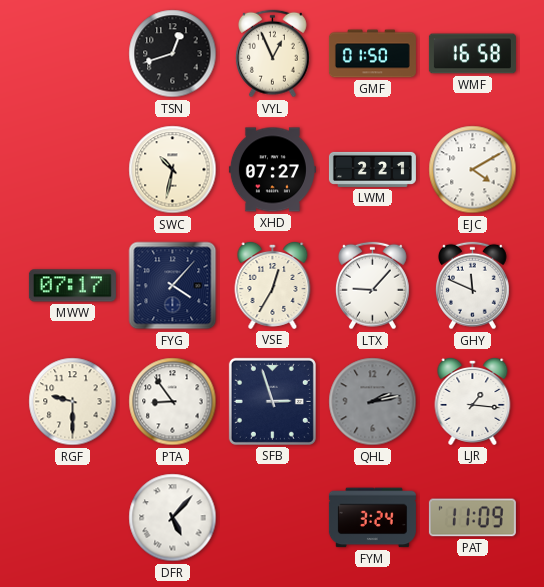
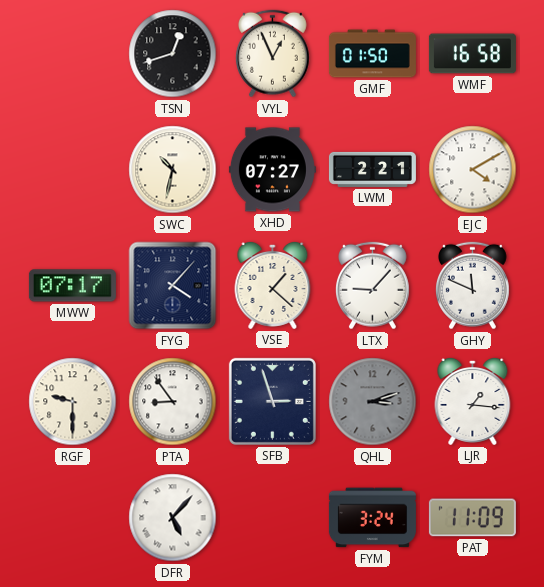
VSE: 12:35 -> 1:22 (273, 285)
QHL: 2:13 -> 3:12 (373, 402)
